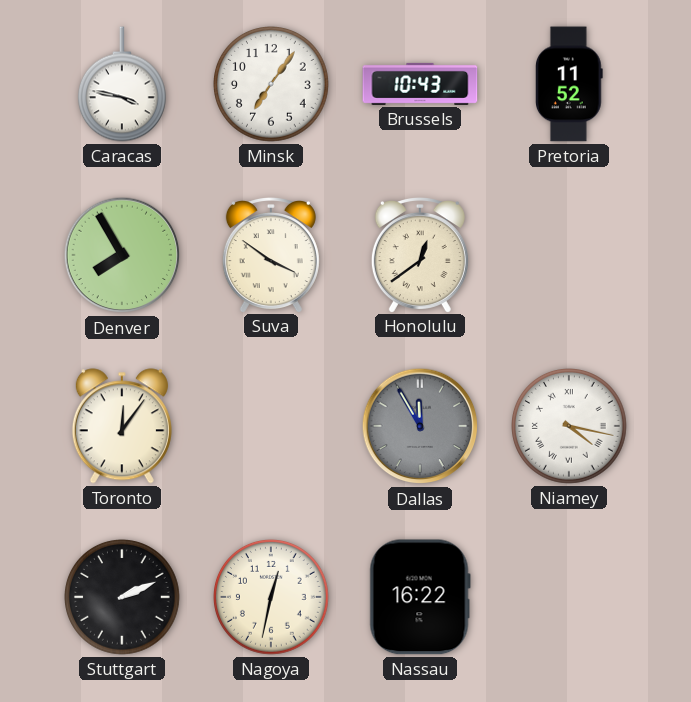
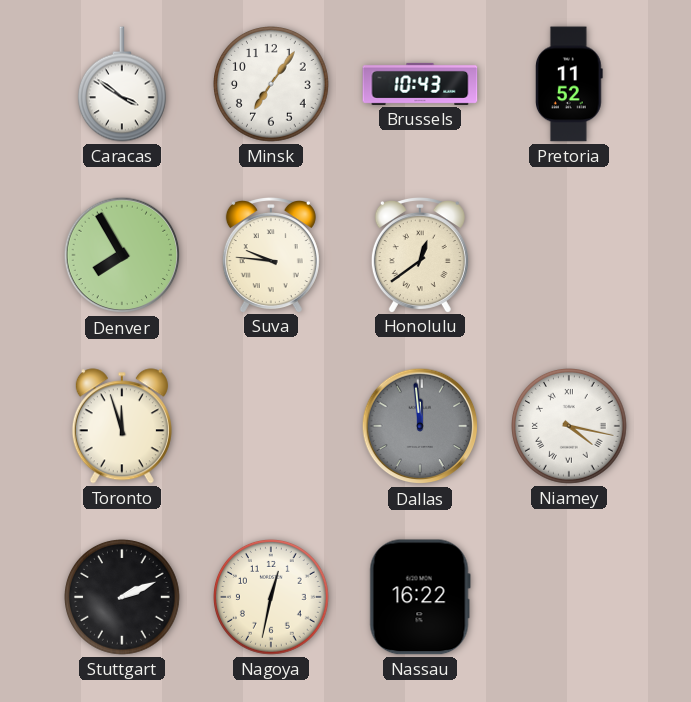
Caracas: 3:47 -> 3:51 (122, 84)
Suva: 3:51 -> 9:46 (271, 255)
Toronto: 12:06 -> 11:57 (122, 426)
Dallas: 11:55 -> 11:59 (420, 426)
